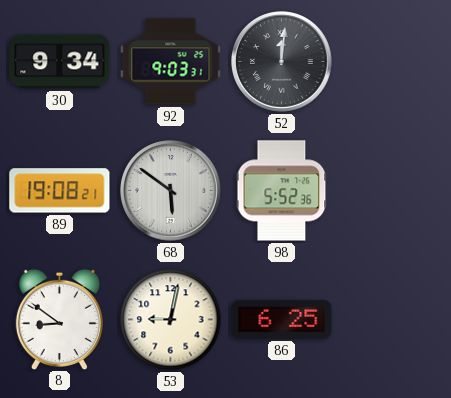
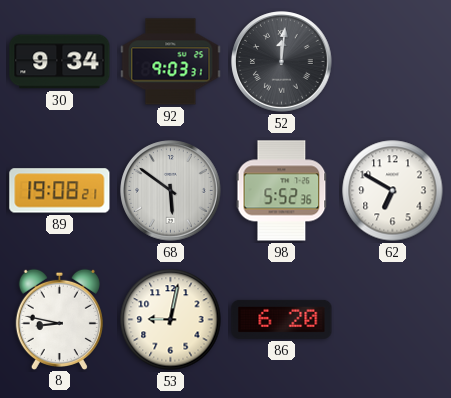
62: none -> 6:50 (393, 191)
8: 8:51 -> 8:47 (59, 319)
86: 6:25 -> 6:20 (282, 319)
